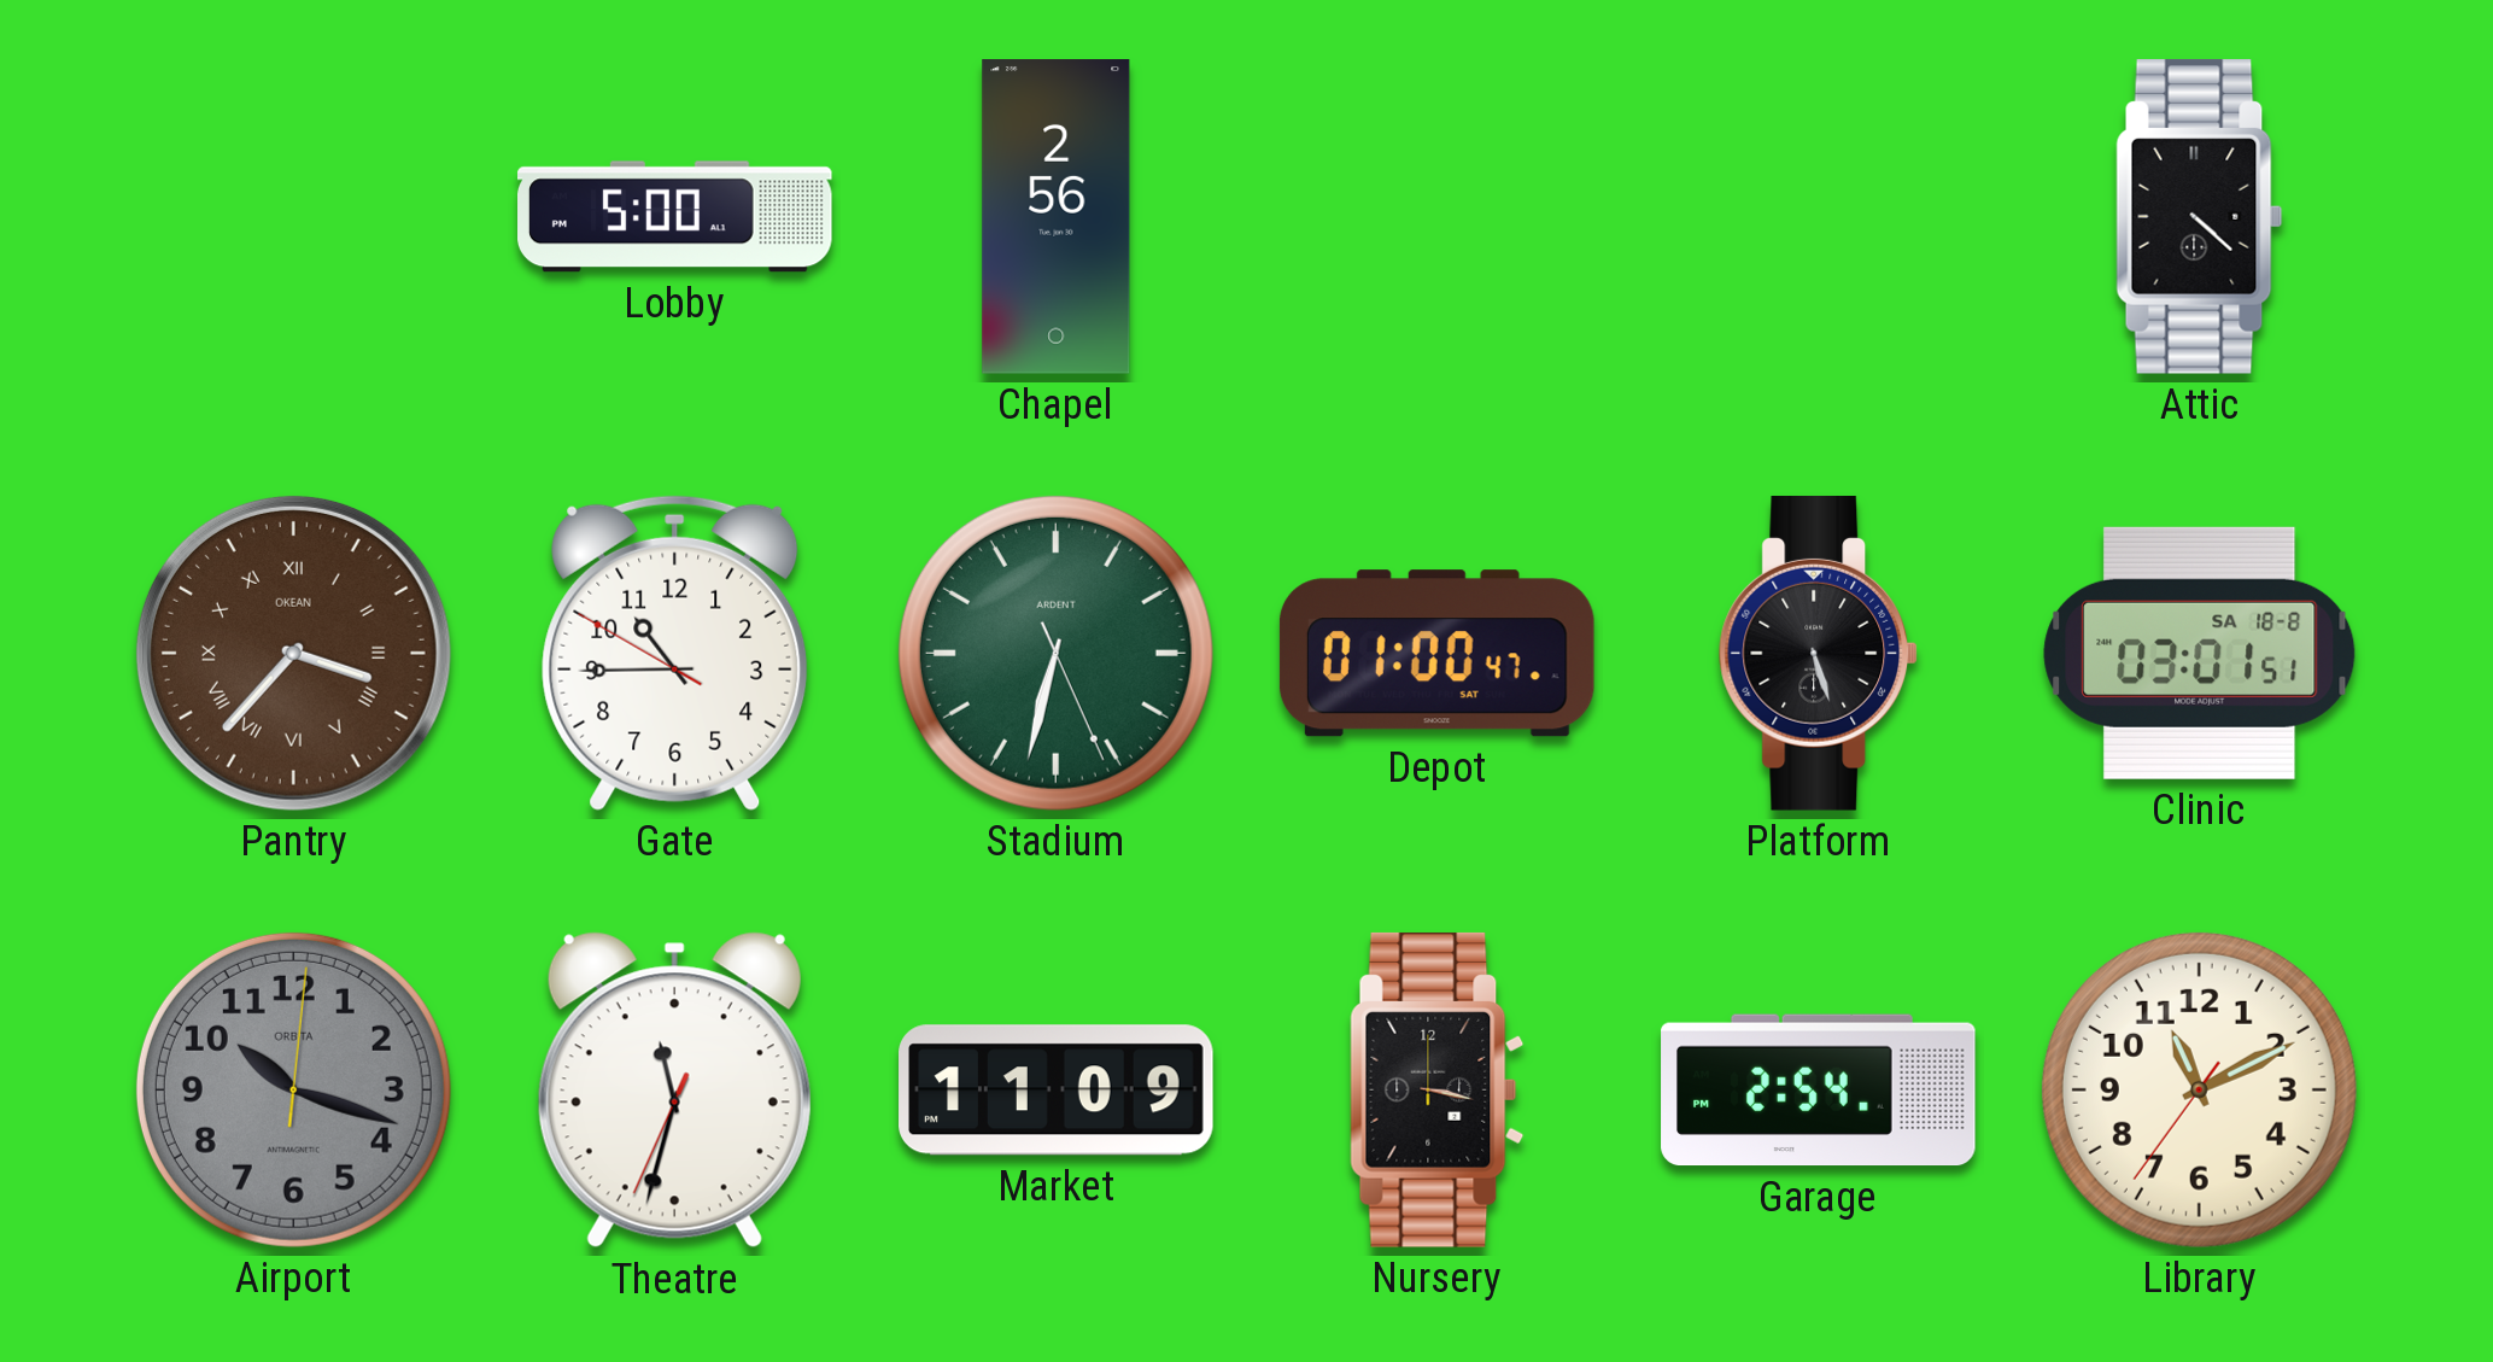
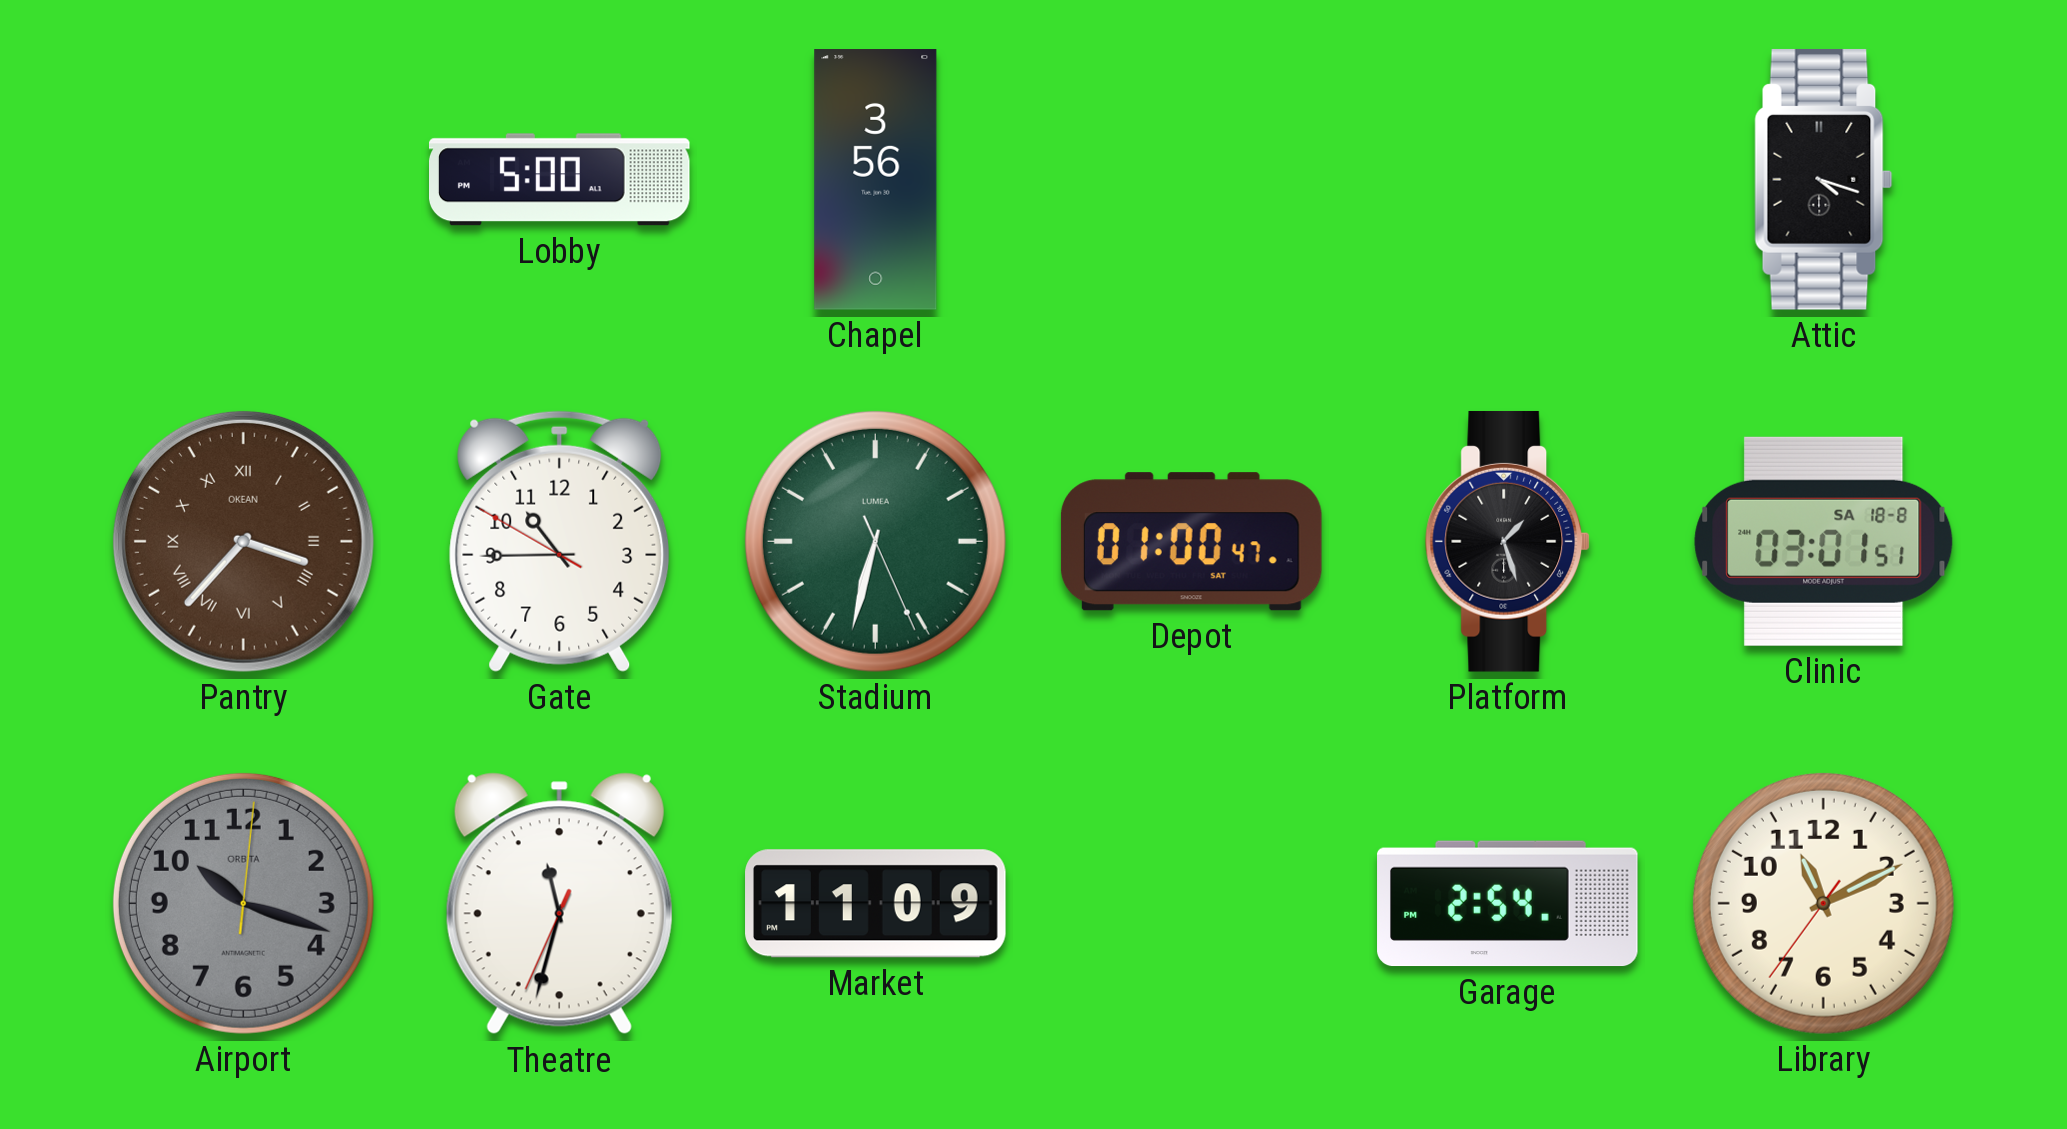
Chapel: 2:56 -> 3:56 (876, 180)
Attic: 4:22 -> 4:18 (1824, 179)
Stadium brand: ARDENT -> LUMEA (875, 541)
Platform: 5:27 -> 1:27 (1508, 541)
Nursery: 3:17 -> none (1438, 1089)
